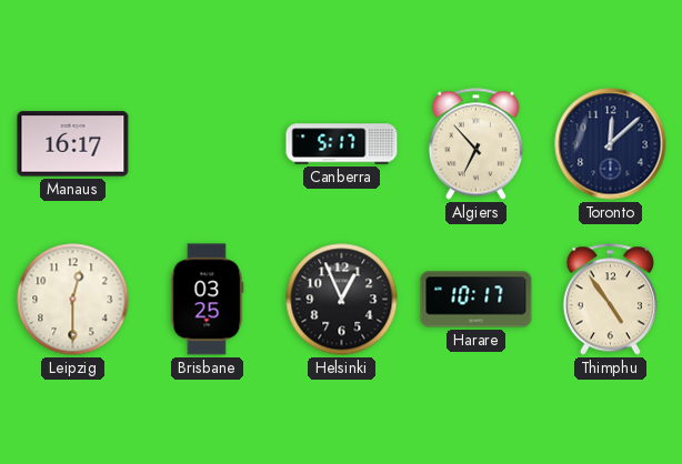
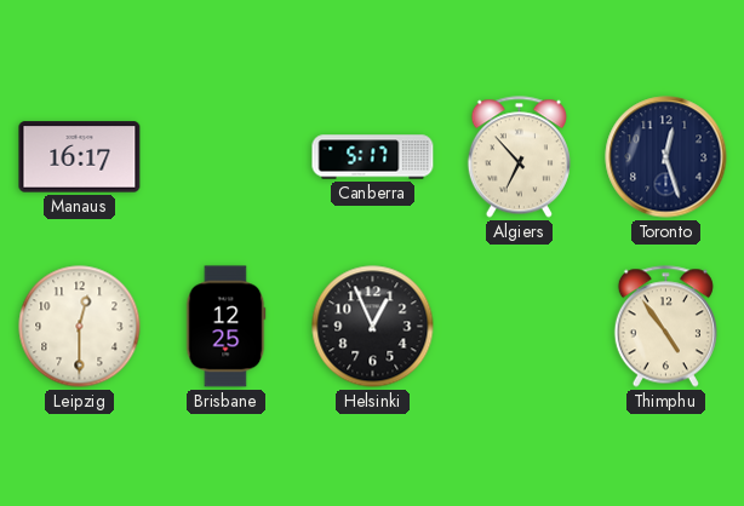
Toronto: 12:08 -> 12:27 (666, 157)
Brisbane: 03:25 -> 12:25 (225, 327)
Harare: 10:17 -> none (477, 300)
